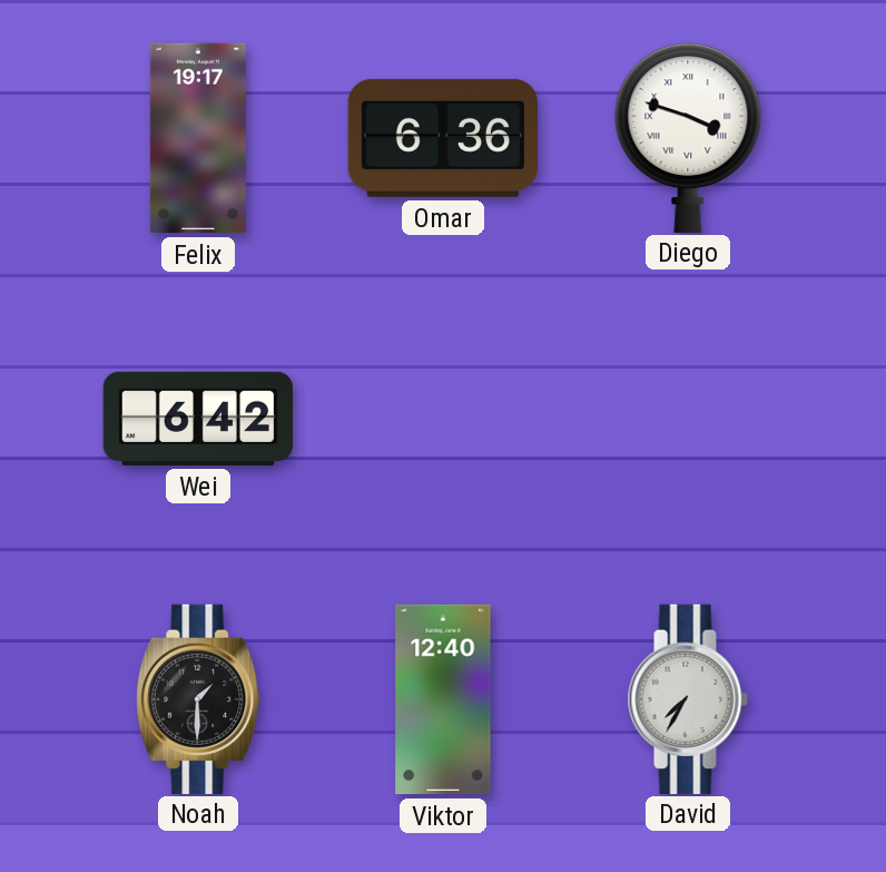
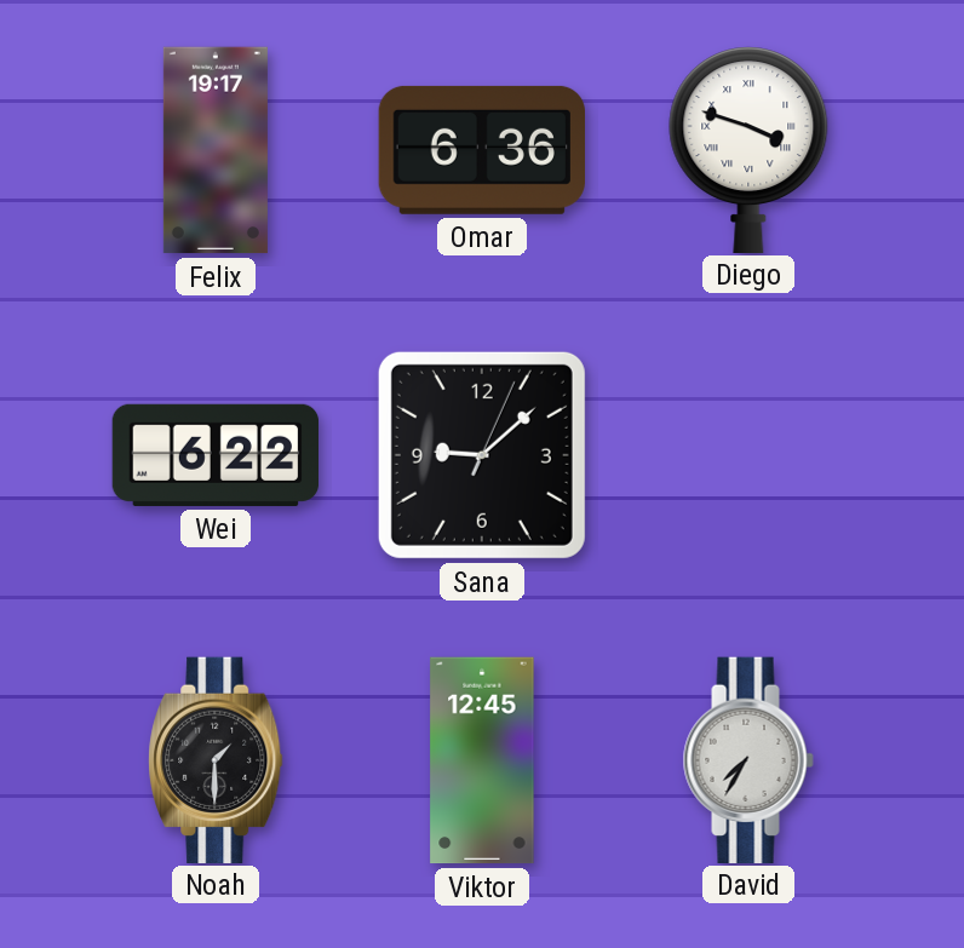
Wei: 6:42 -> 6:22 (216, 455)
Sana: none -> 9:08 (482, 455)
Viktor: 12:40 -> 12:45 (482, 760)
